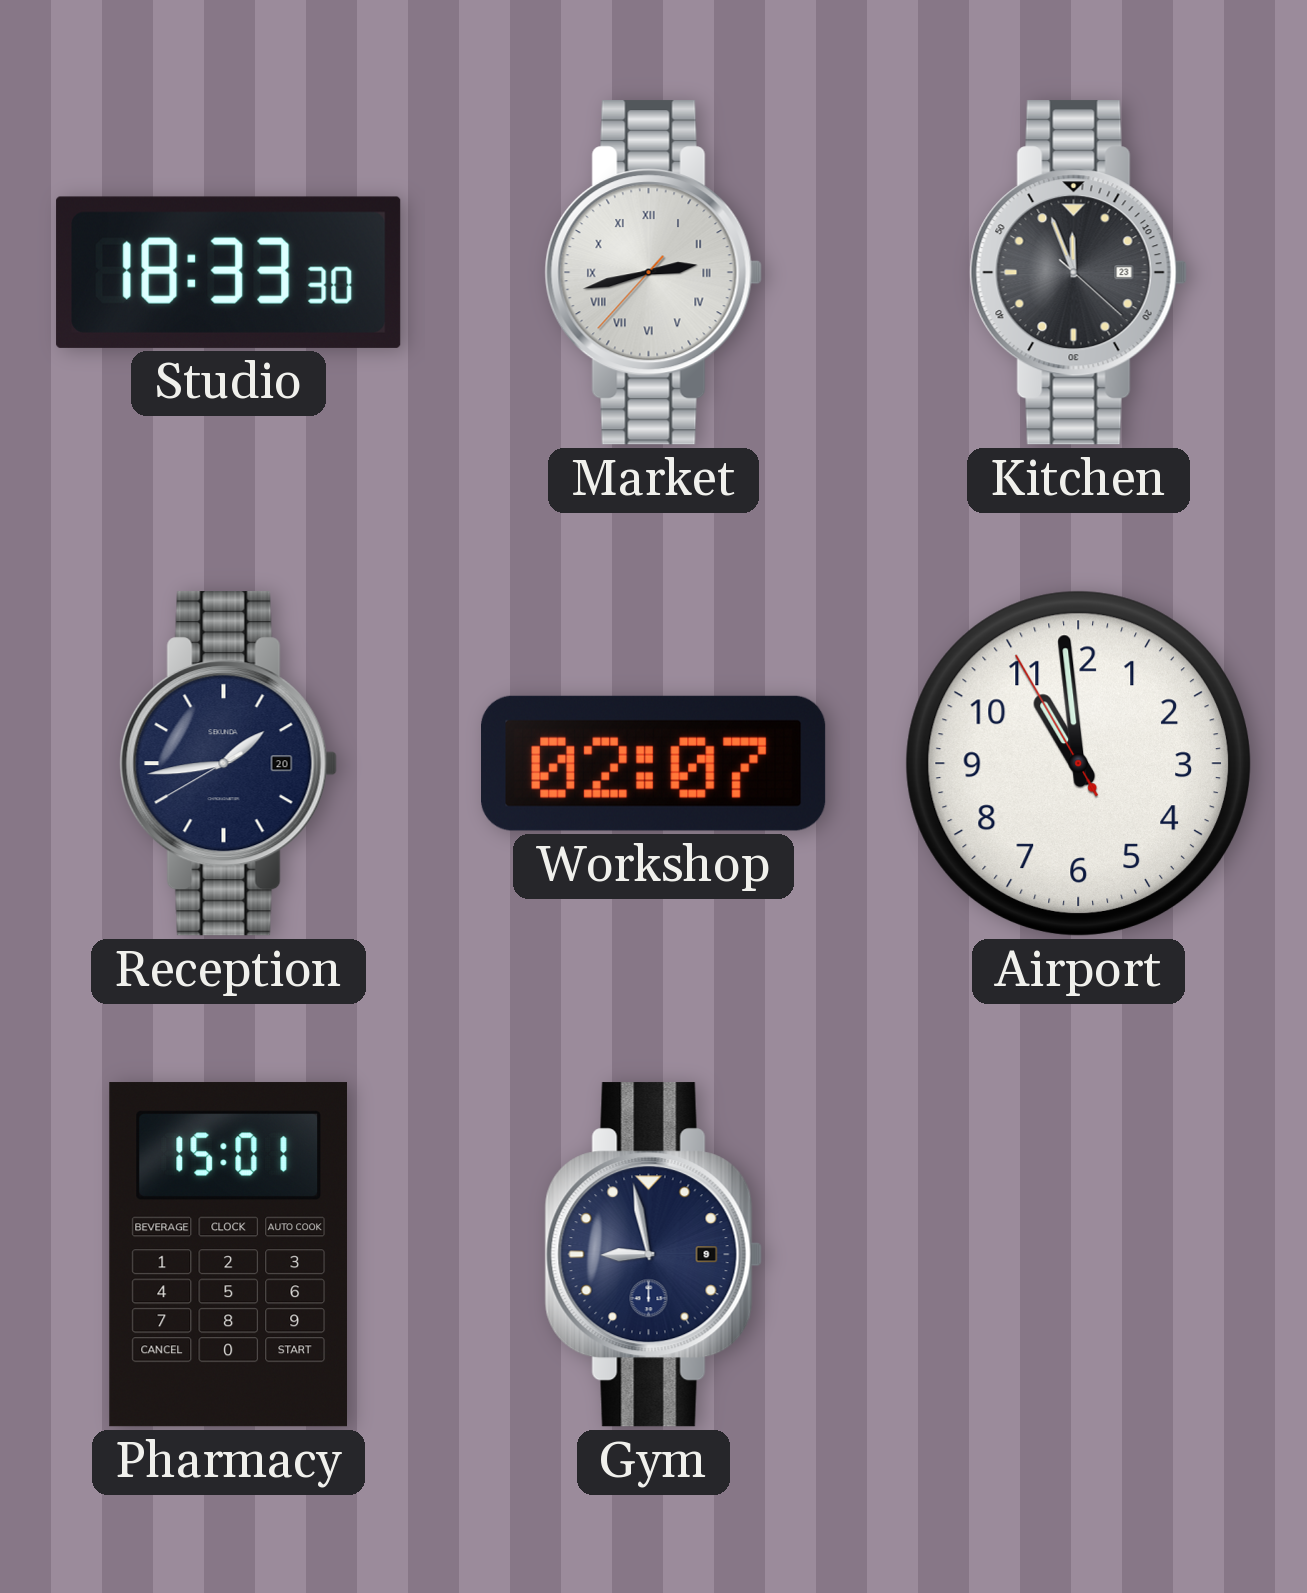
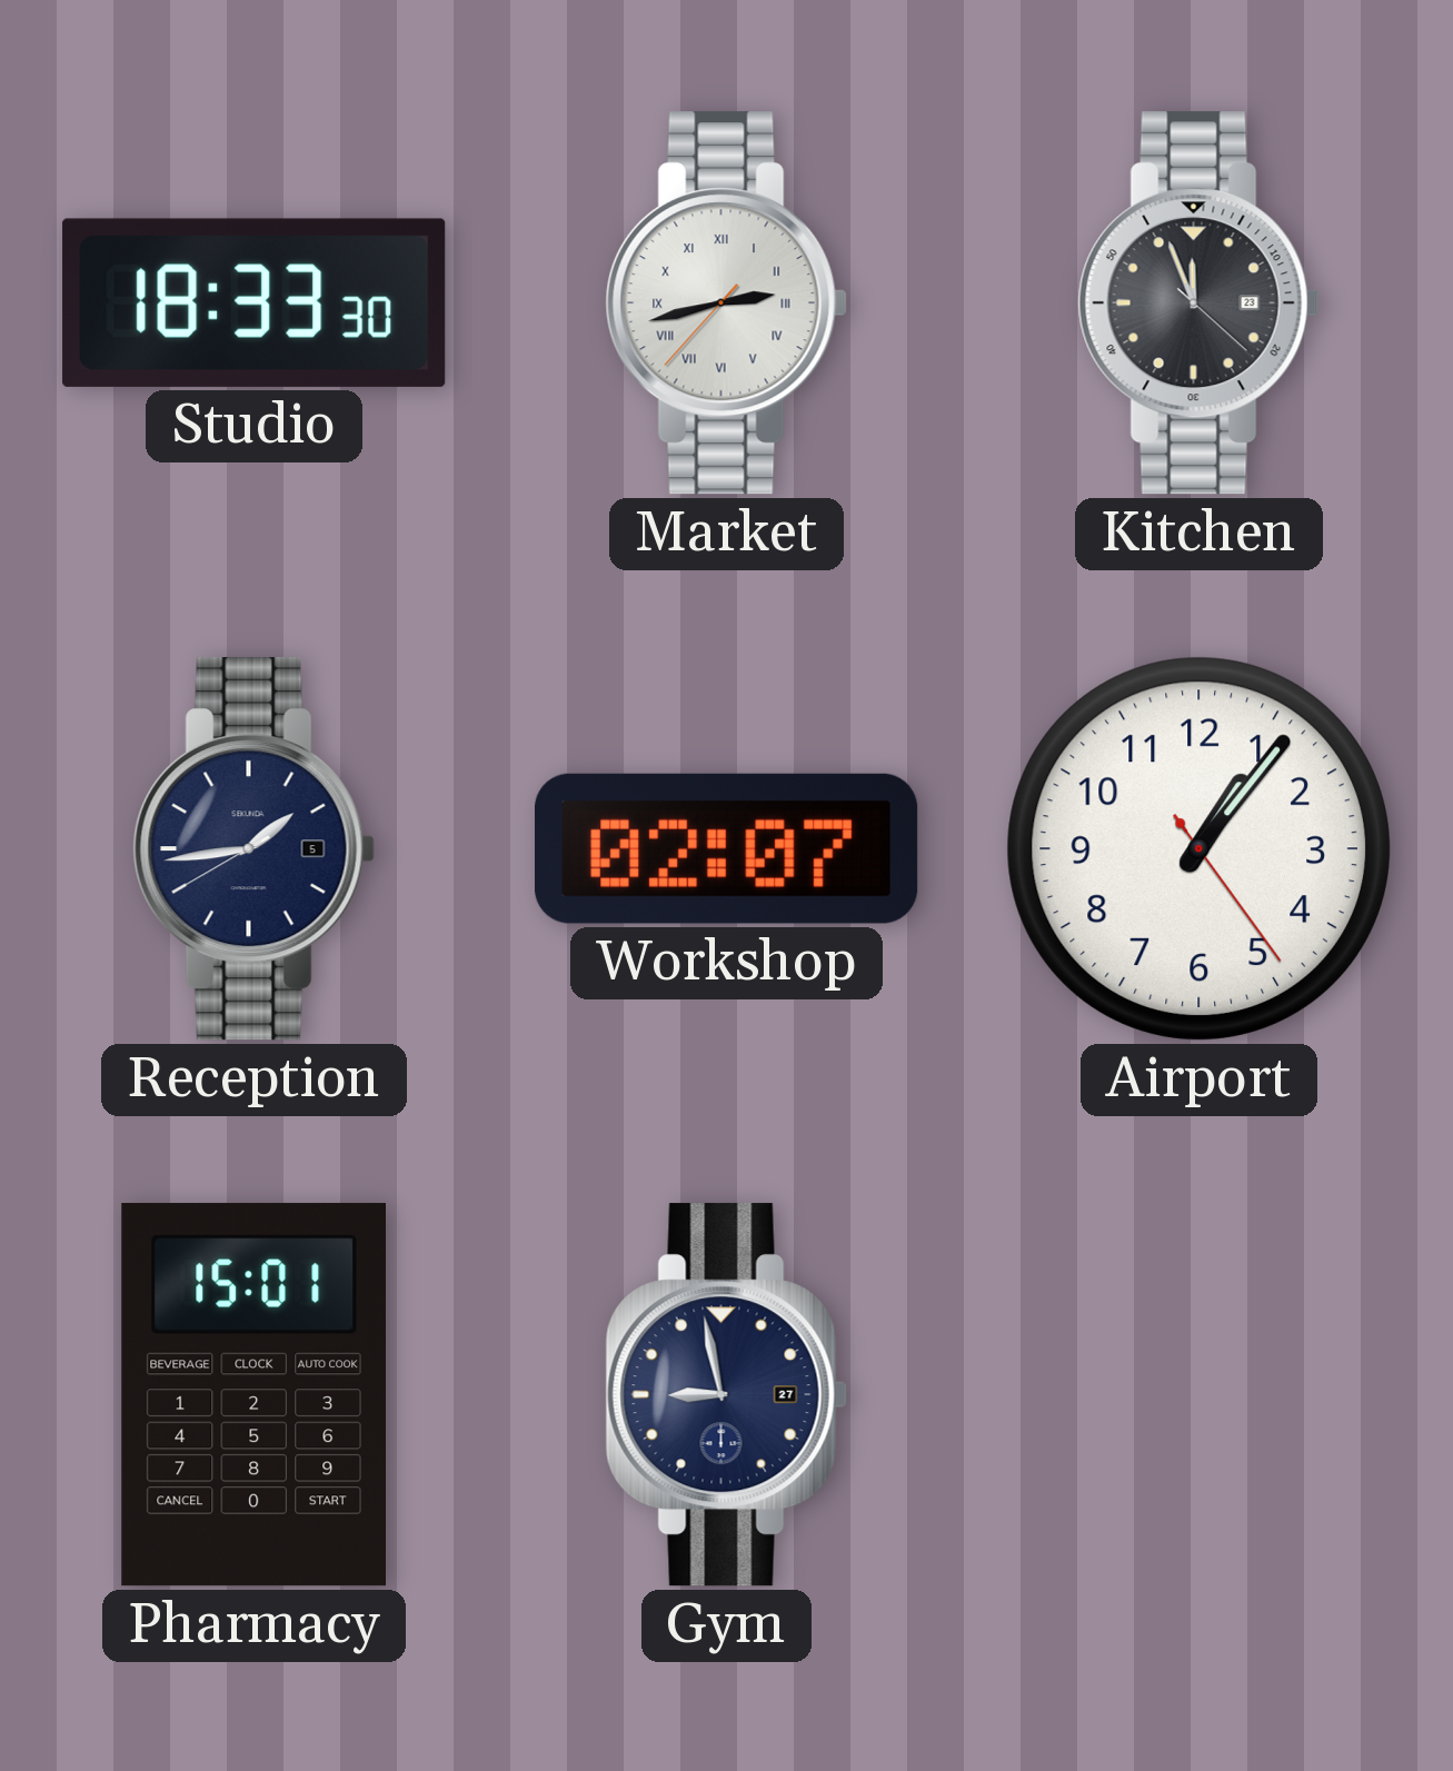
Reception date: 20 -> 5 (253, 849)
Airport: 10:58 -> 1:06 (1198, 848)
Gym date: 9 -> 27 (726, 1395)
